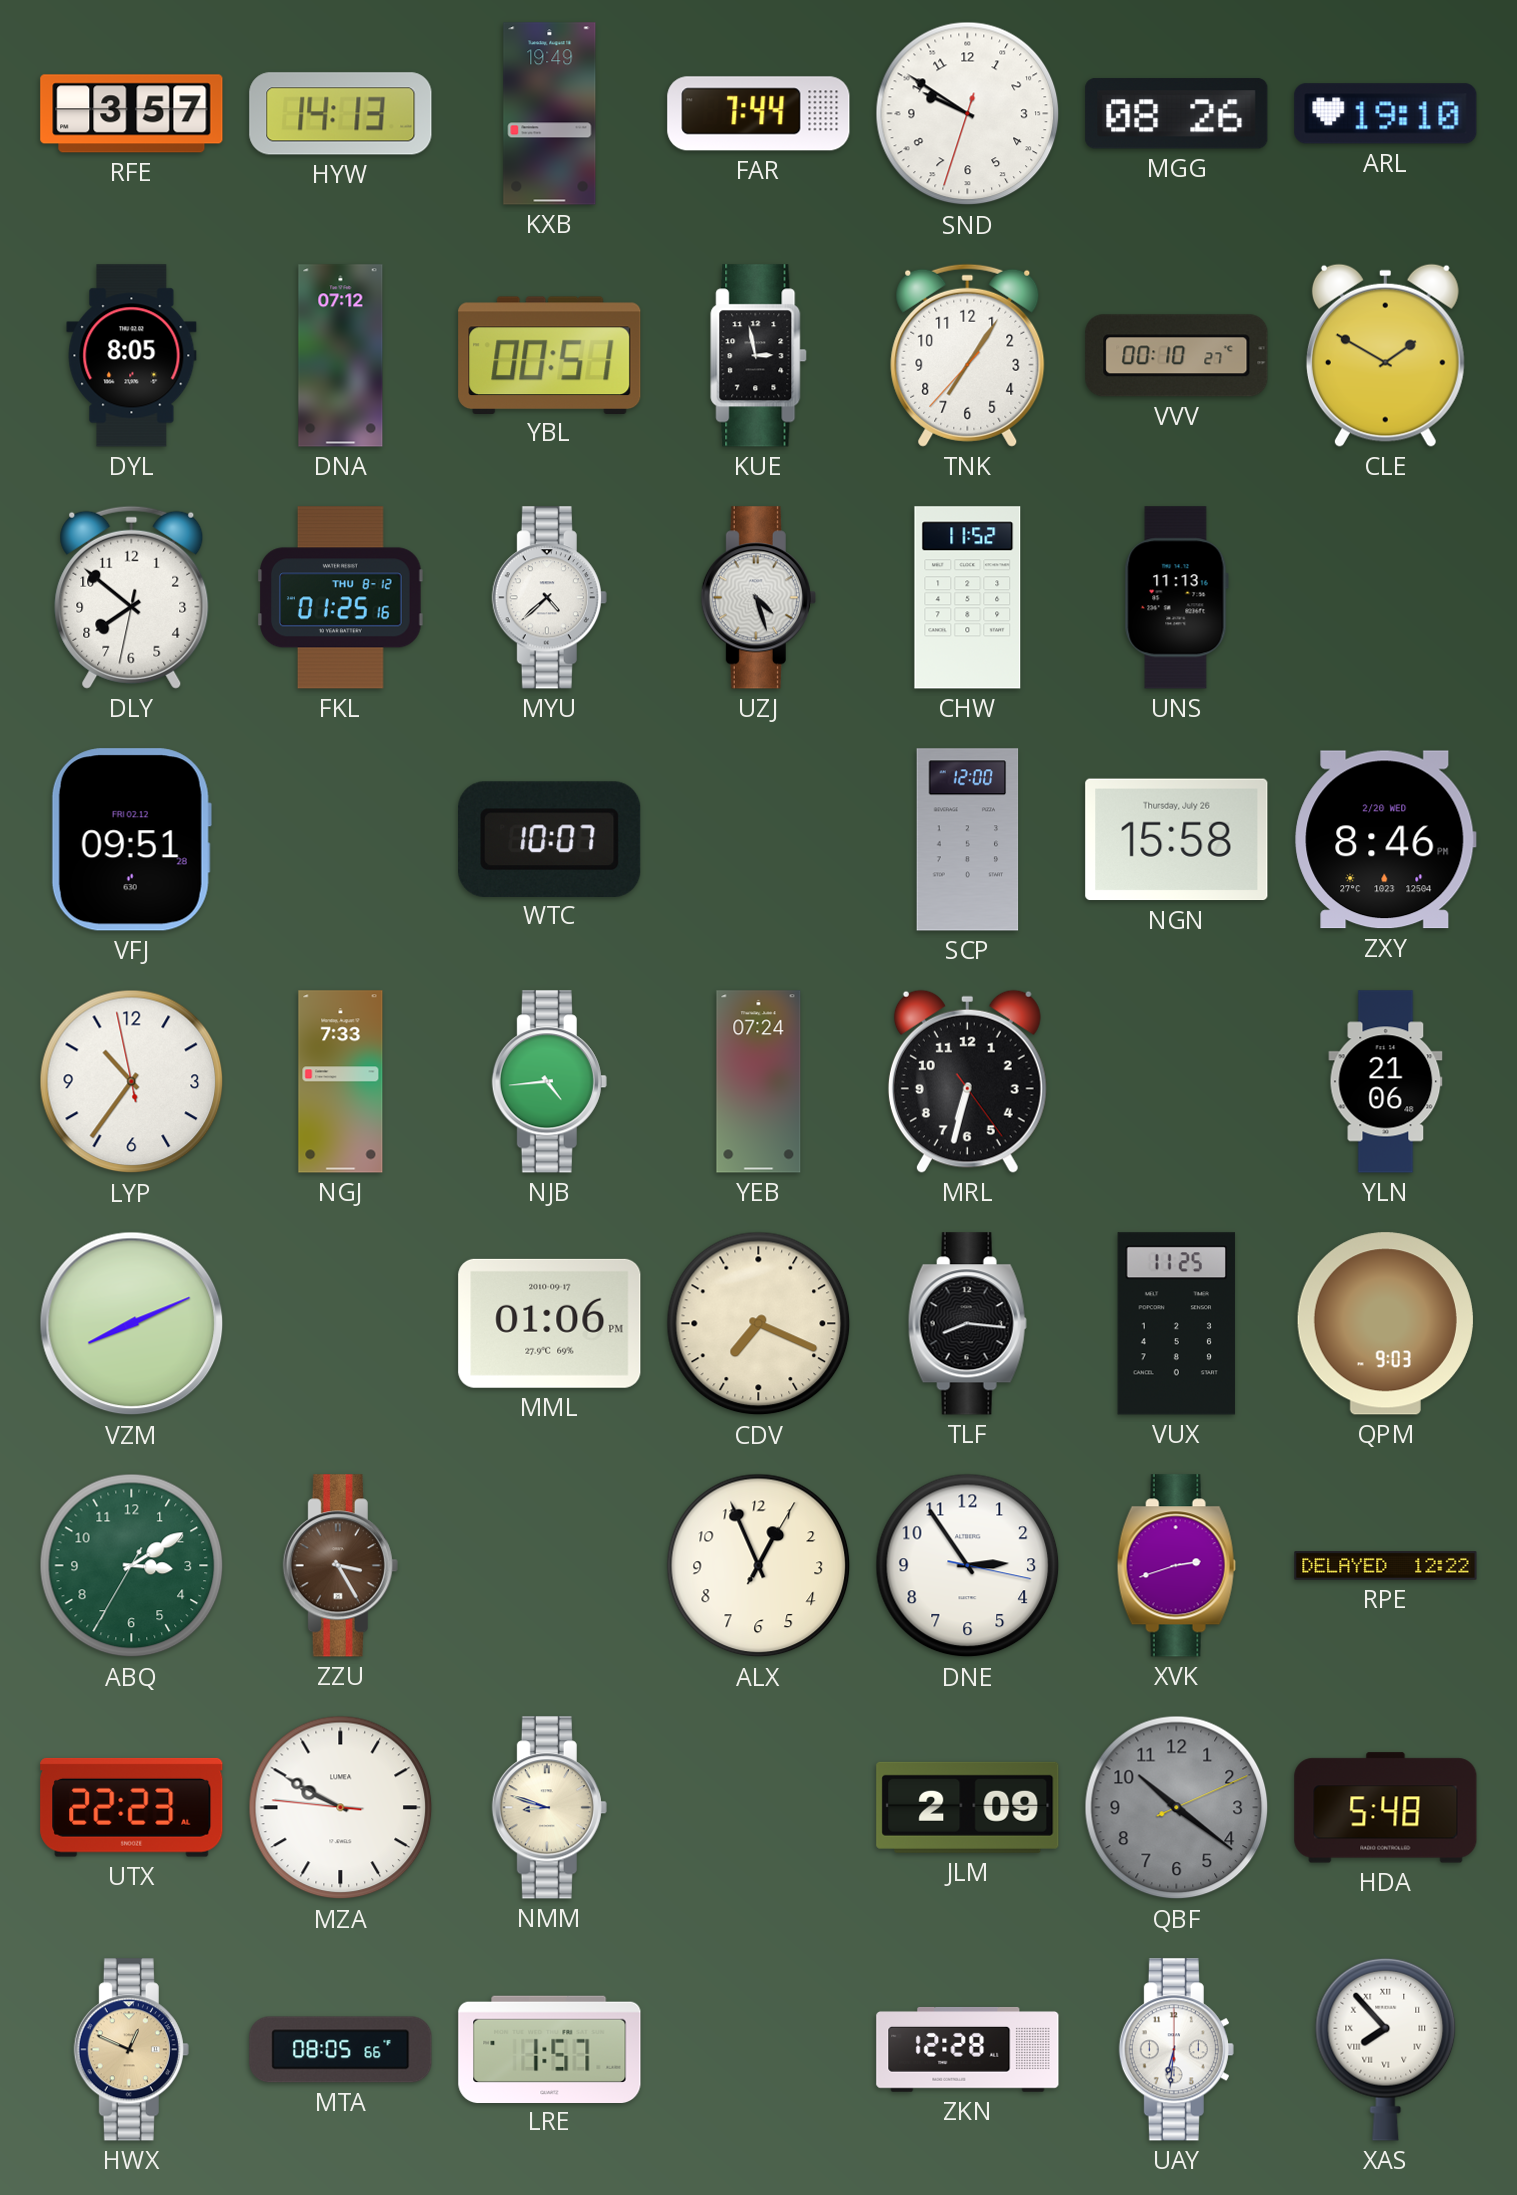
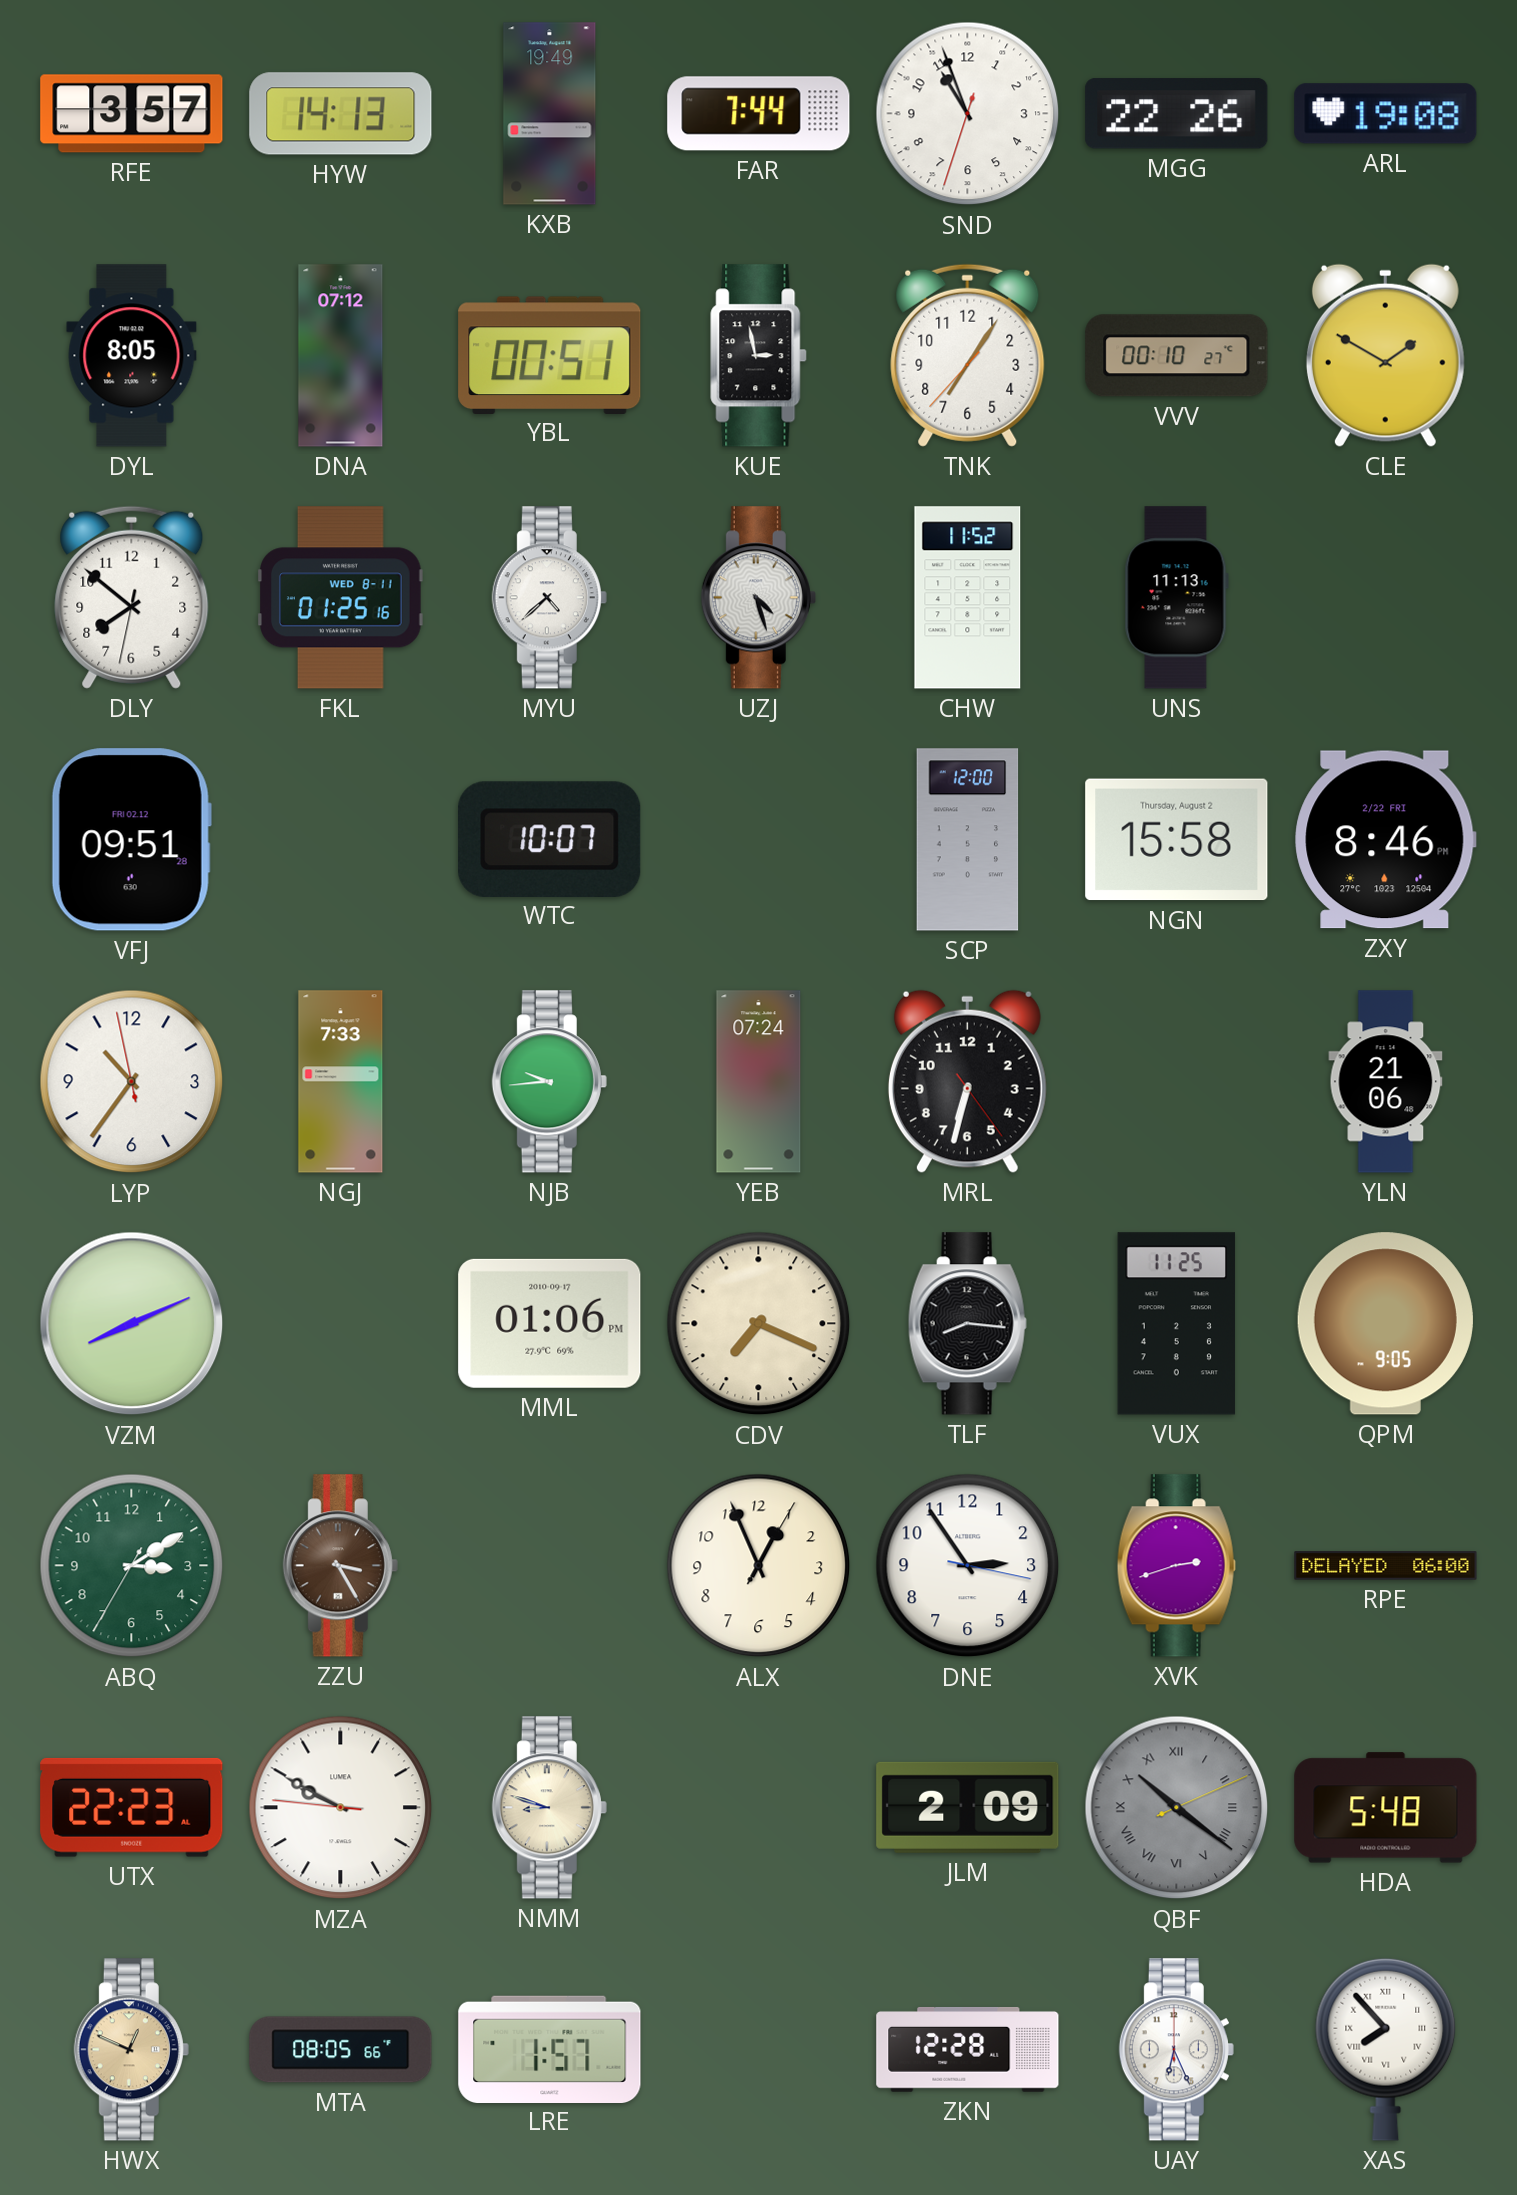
SND: 9:50 -> 10:56 (968, 114)
MGG: 08:26 -> 22:26 (1177, 114)
ARL: 19:10 -> 19:08 (1386, 114)
FKL date: THU 8-12 -> WED 8-11 (341, 598)
NGN date: Thursday, July 26 -> Thursday, August 2 (1177, 840)
ZXY date: 2/20 WED -> 2/22 FRI (1386, 840)
NJB: 4:44 -> 9:44 (549, 1082)
QPM: 9:03 -> 9:05 (1385, 1324)
RPE: 12:22 -> 06:00 (1386, 1566)
QBF numerals: Arabic -> Roman (1177, 1808)
UAY: 6:31 -> 6:26 (1176, 2050)
